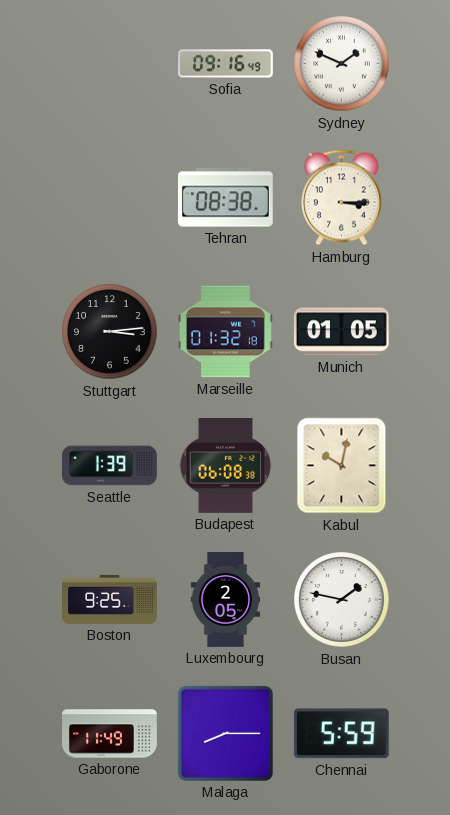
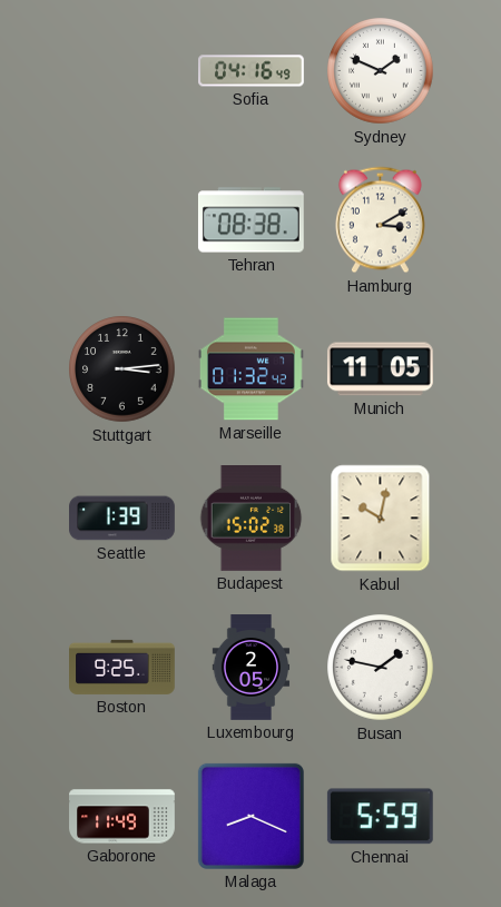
Sofia: 09:16 -> 04:16 (252, 71)
Hamburg: 3:15 -> 3:10 (380, 220)
Marseille: 01:32:18 -> 01:32:42 (250, 369)
Munich: 01:05 -> 11:05 (380, 369)
Budapest: 06:08 -> 15:02 (252, 519)
Malaga: 8:15 -> 8:19 (250, 816)
